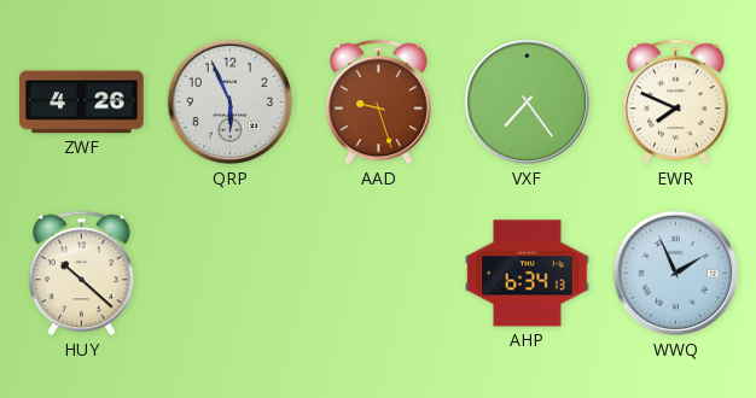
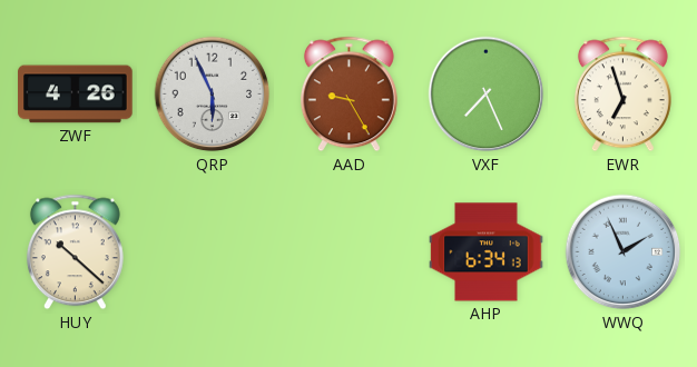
AAD: 9:27 -> 9:25 (348, 95)
VXF: 7:24 -> 7:26 (487, 95)
EWR: 7:49 -> 6:57 (622, 95)
